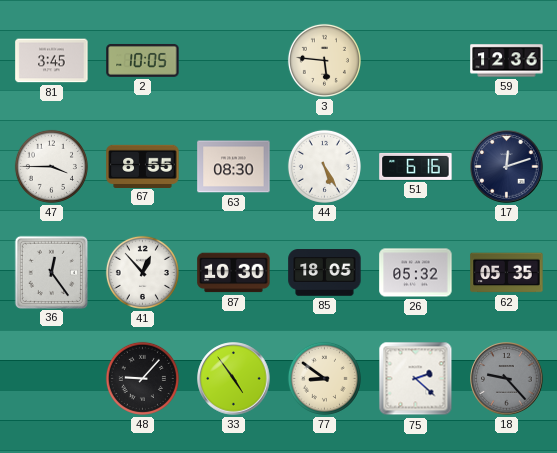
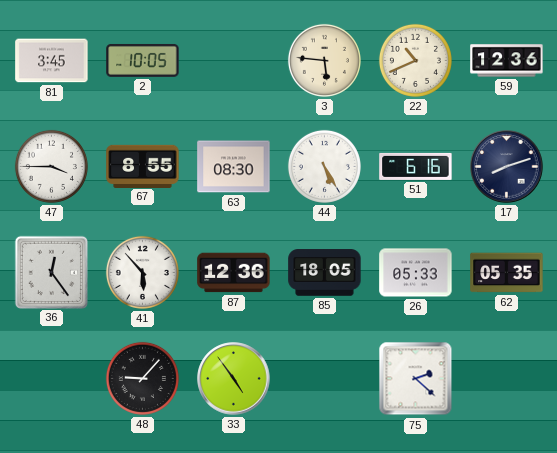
22: none -> 10:41 (415, 60)
17: 12:12 -> 8:12 (507, 167)
41: 12:53 -> 5:53 (142, 272)
87: 10:30 -> 12:36 (234, 273)
26: 05:32 -> 05:33 (416, 273)
77: 8:51 -> none (324, 378)
18: 9:23 -> none (507, 379)
